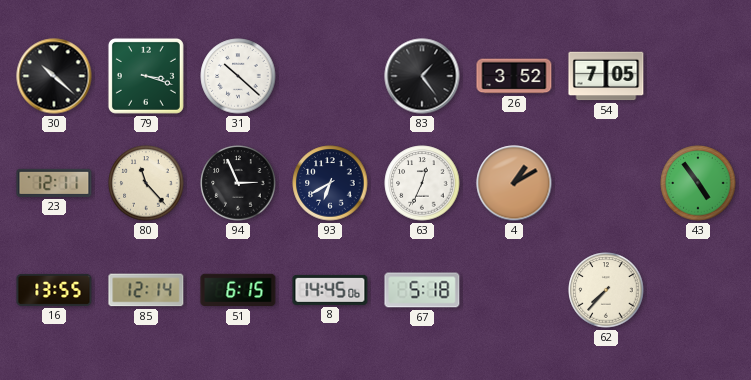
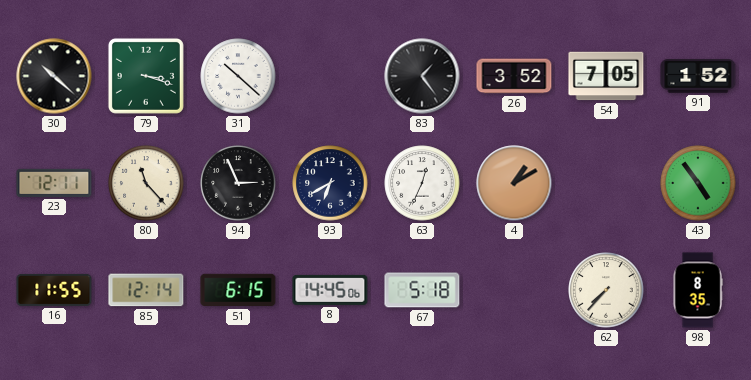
91: none -> 1:52 (698, 76)
16: 13:55 -> 11:55 (54, 290)
98: none -> 8:35 (698, 290)
